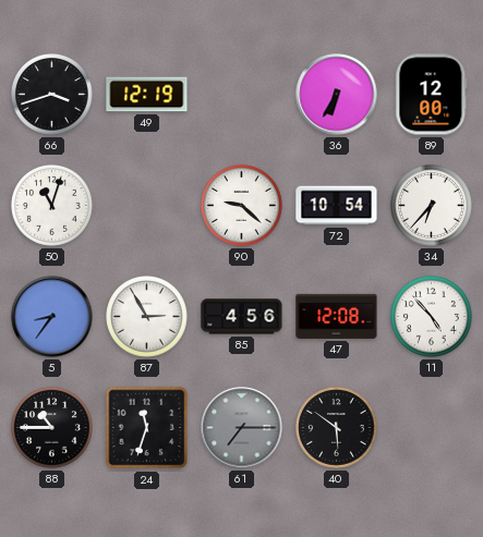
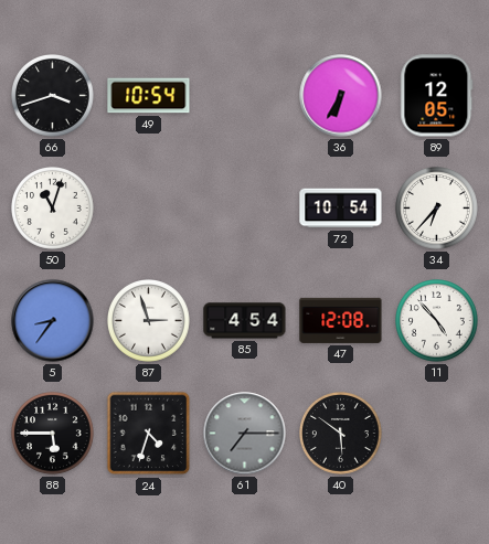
49: 12:19 -> 10:54 (149, 96)
89: 12:00 -> 12:05 (437, 96)
90: 9:22 -> none (242, 206)
87: 2:55 -> 2:57 (149, 321)
85: 4:56 -> 4:54 (245, 321)
88: 10:45 -> 5:45 (53, 434)
24: 11:33 -> 4:33 (149, 434)
